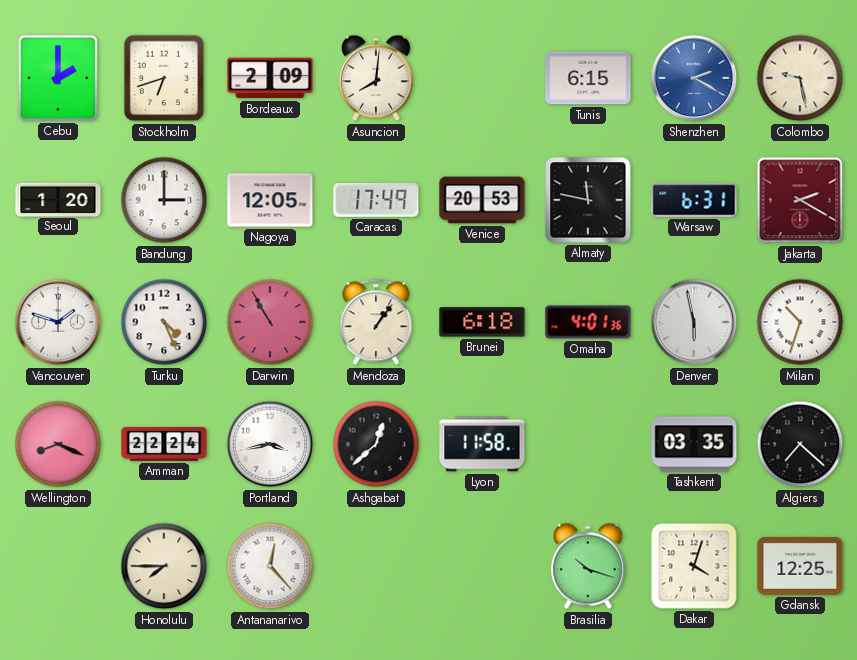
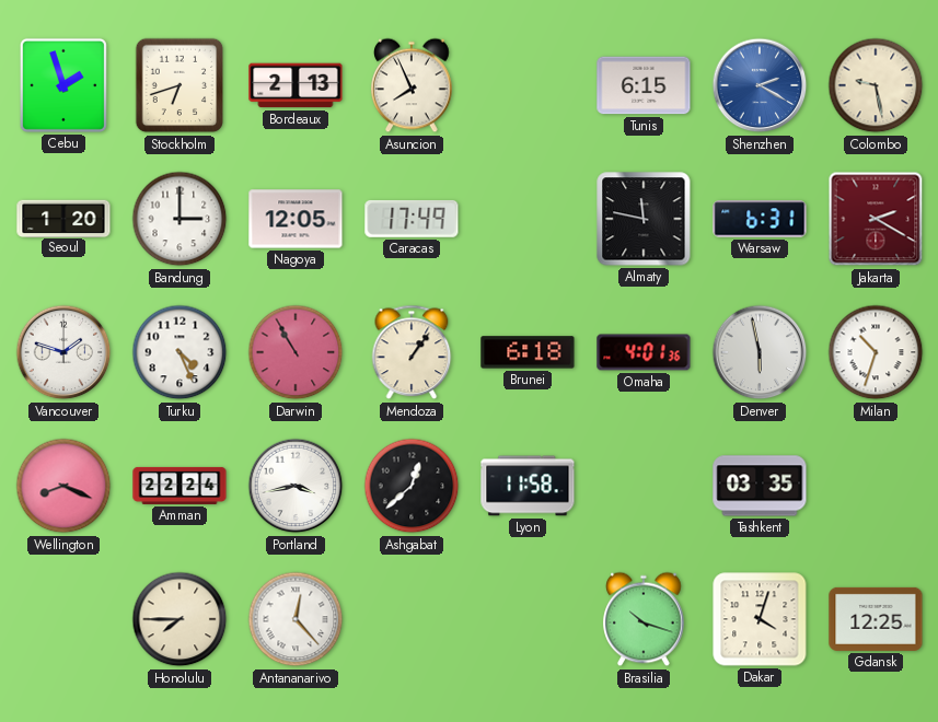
Cebu: 2:00 -> 1:57 (63, 85)
Bordeaux: 2:09 -> 2:13 (296, 85)
Asuncion: 8:01 -> 7:56 (412, 85)
Venice: 20:53 -> none (482, 200)
Algiers: 7:22 -> none (800, 444)
